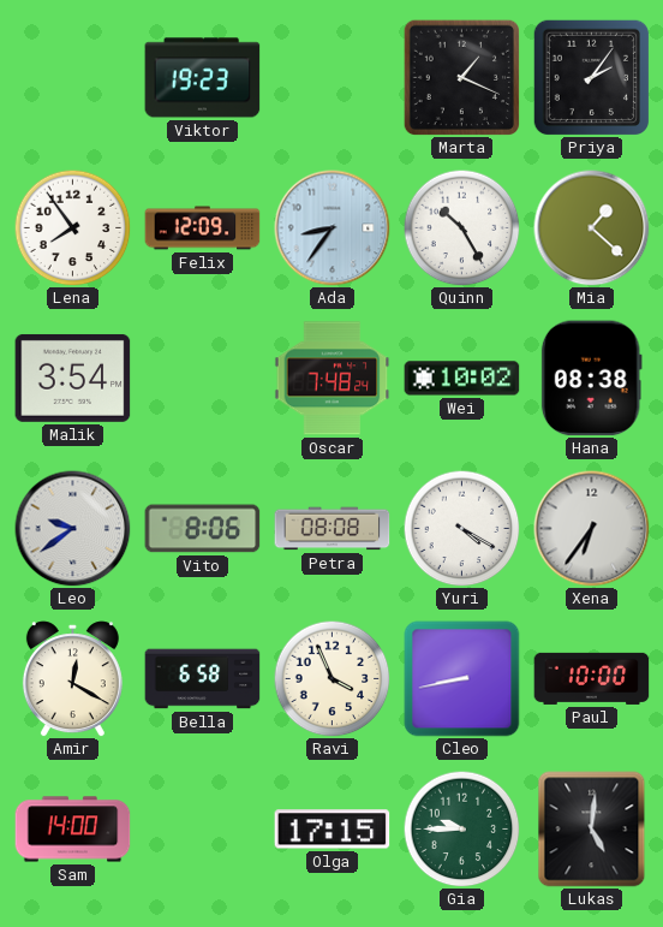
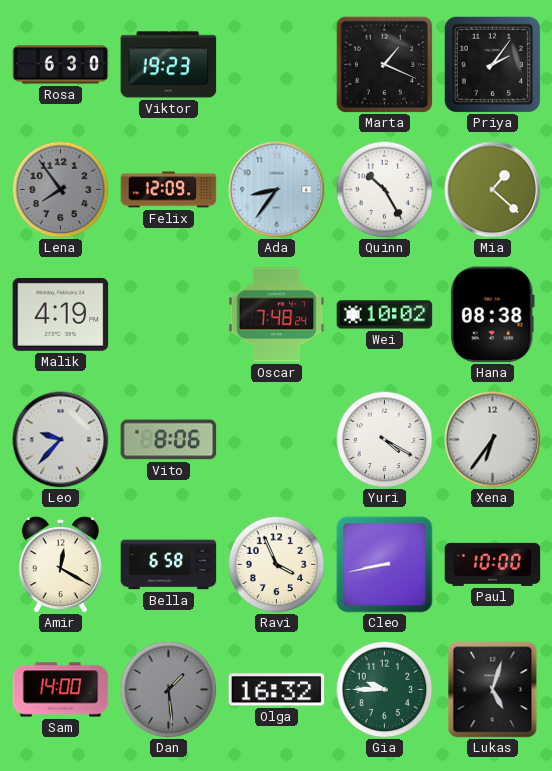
Rosa: none -> 6:30 (61, 65)
Lena dial: white -> grey (60, 189)
Malik: 3:54 -> 4:19 (61, 314)
Leo: 9:39 -> 9:37 (61, 440)
Petra: 08:08 -> none (333, 529)
Dan: none -> 1:29 (168, 689)
Olga: 17:15 -> 16:32 (277, 690)
Lukas: 5:01 -> 5:03 (493, 690)
